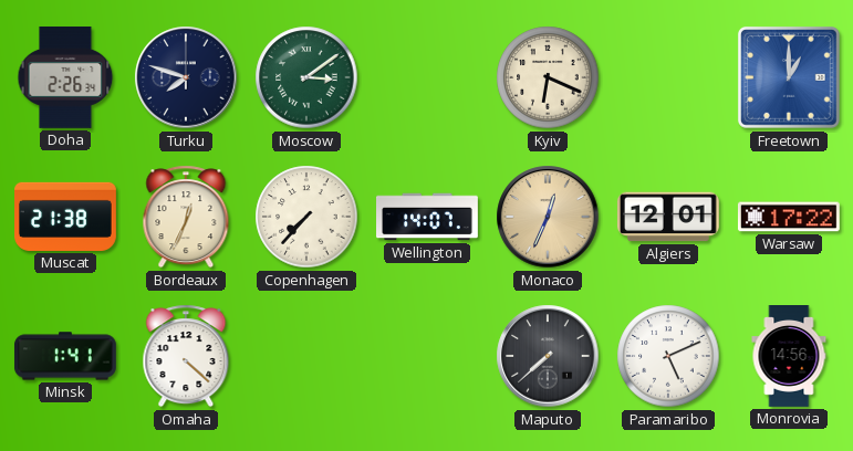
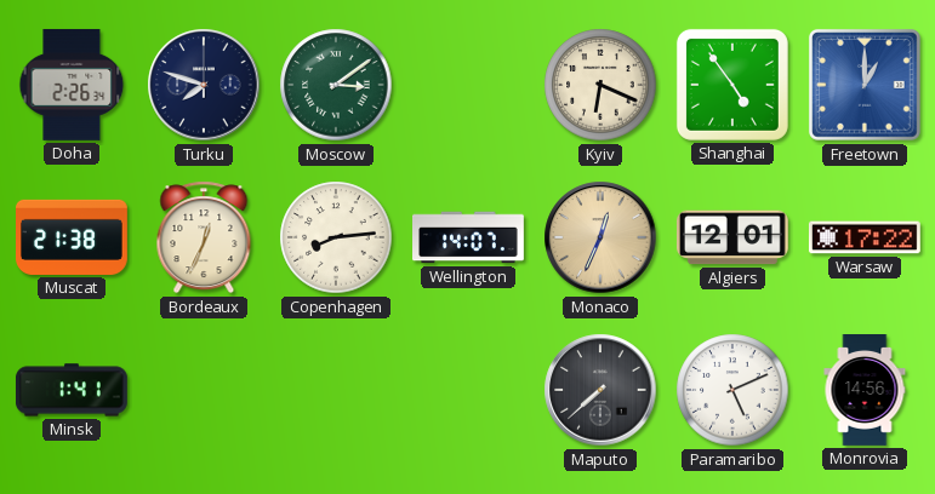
Shanghai: none -> 4:54 (732, 85)
Copenhagen: 7:37 -> 8:14 (336, 237)
Omaha: 4:22 -> none (186, 356)
